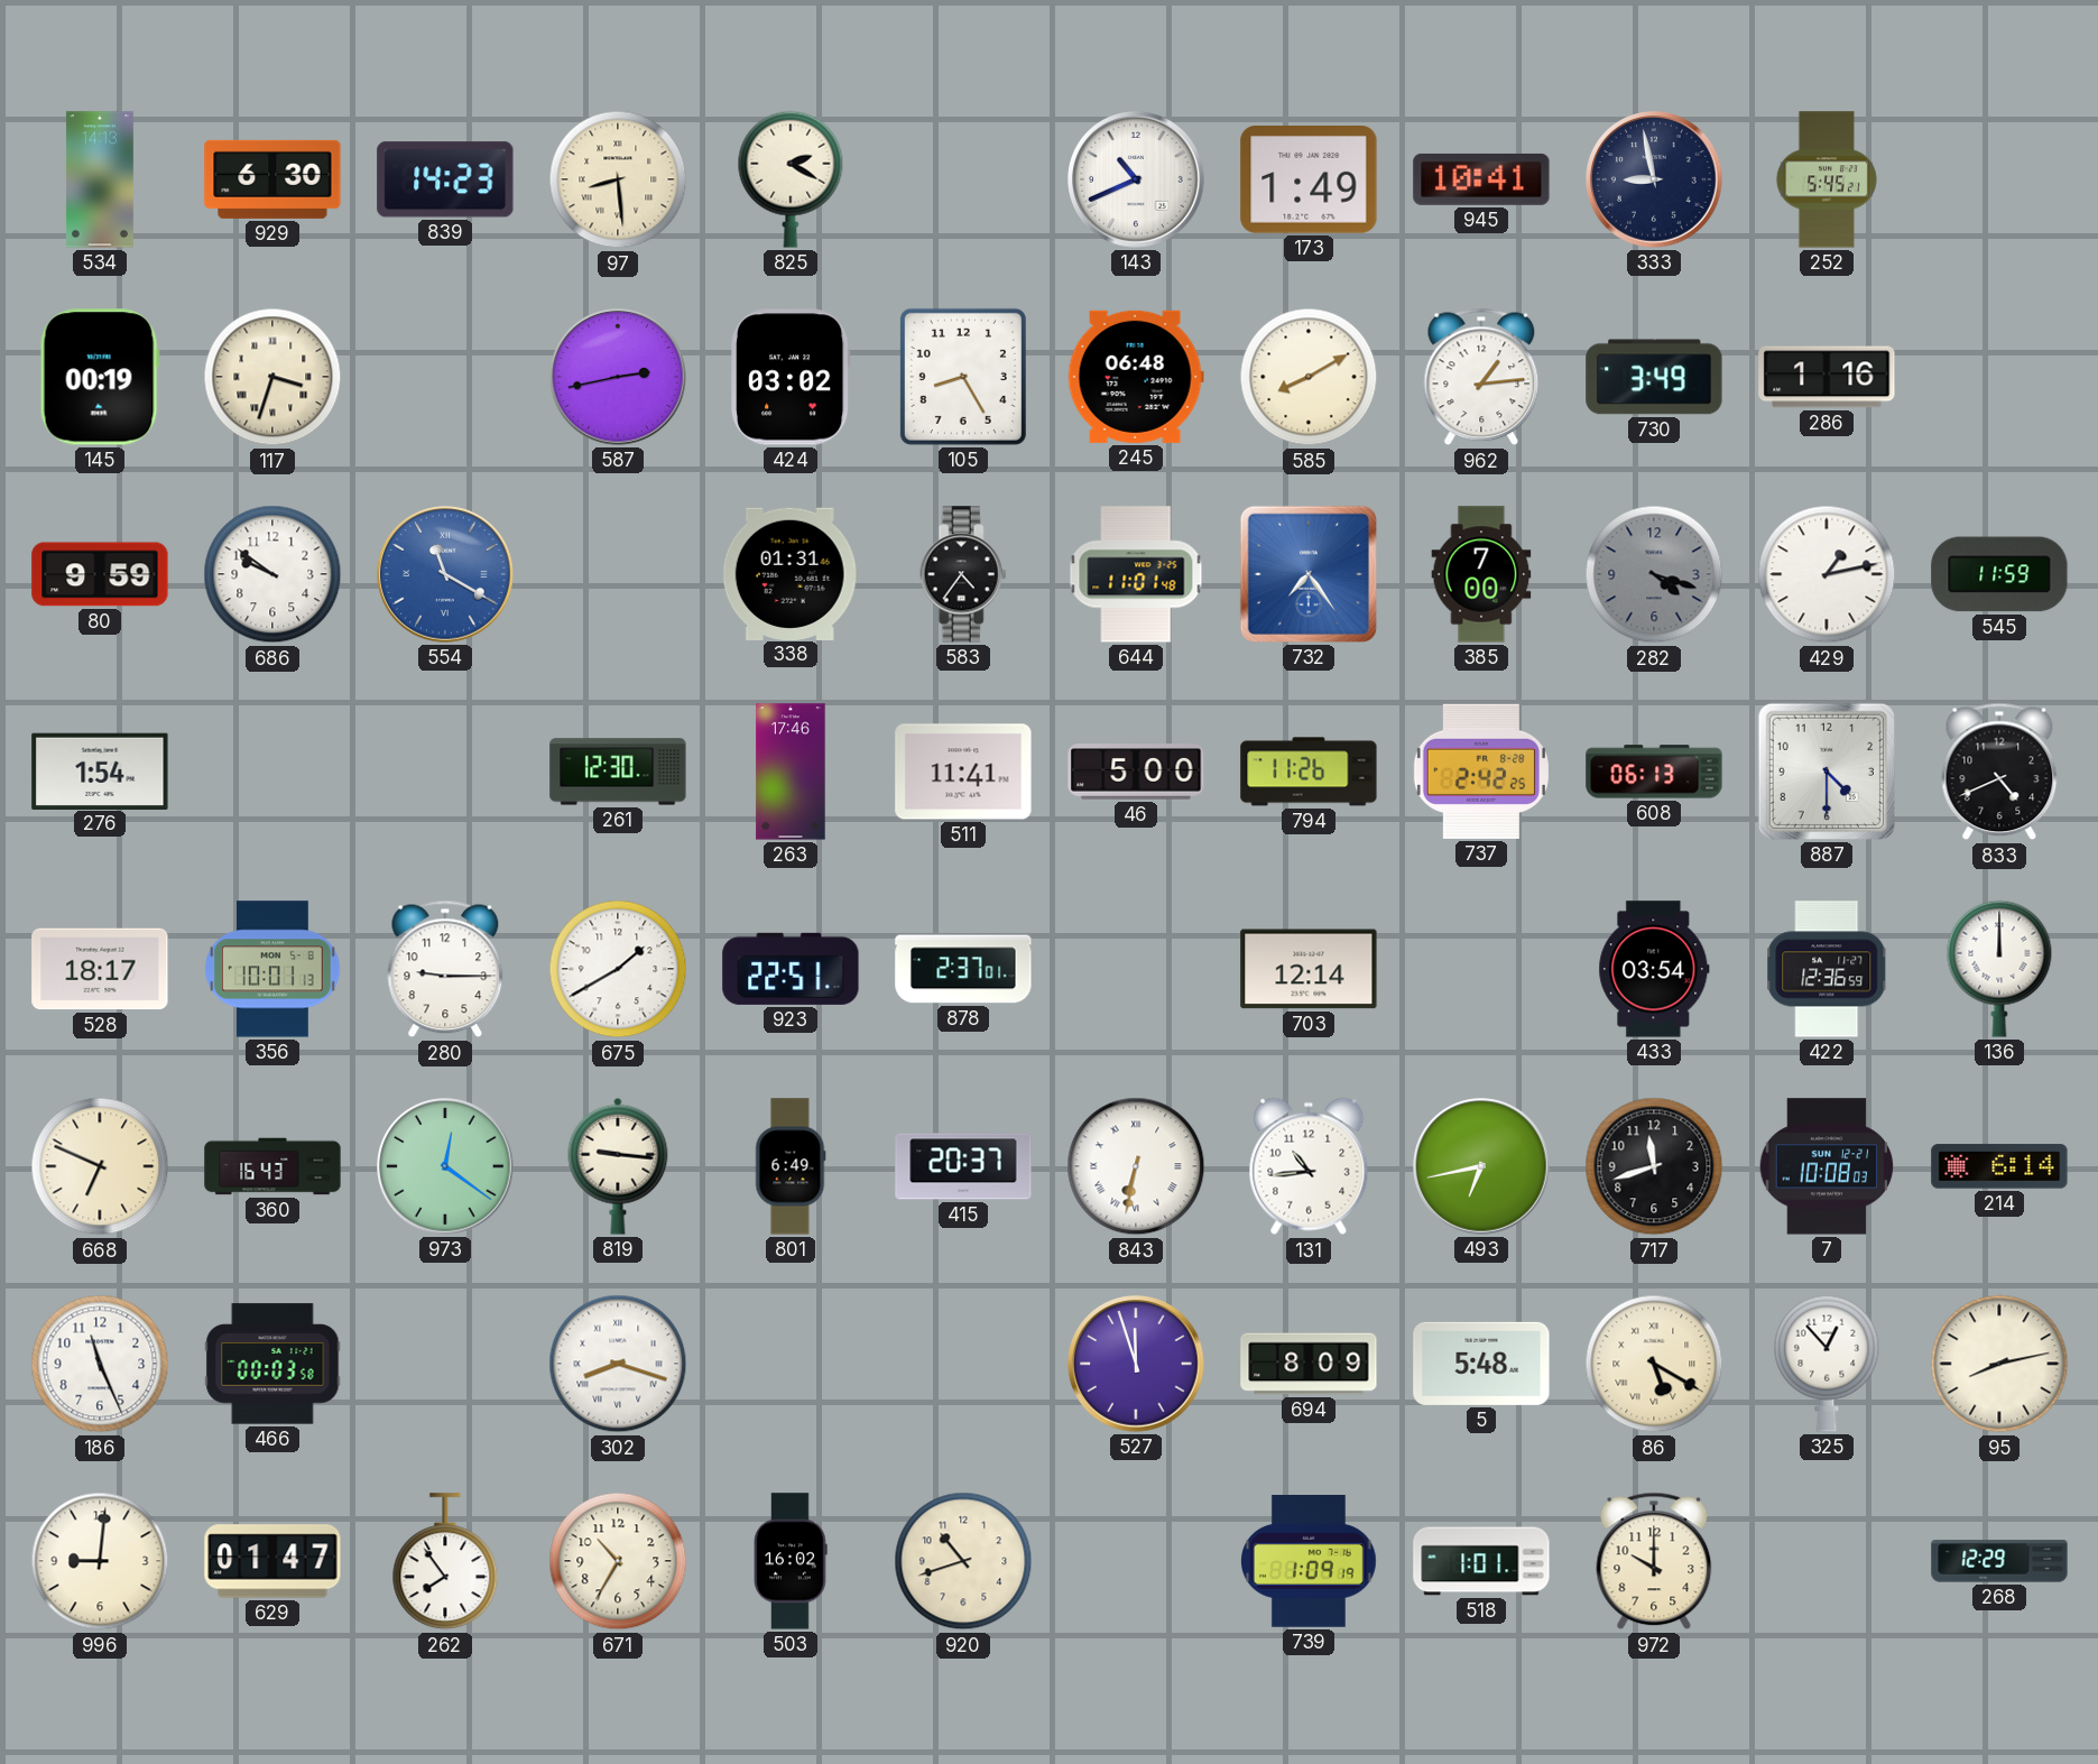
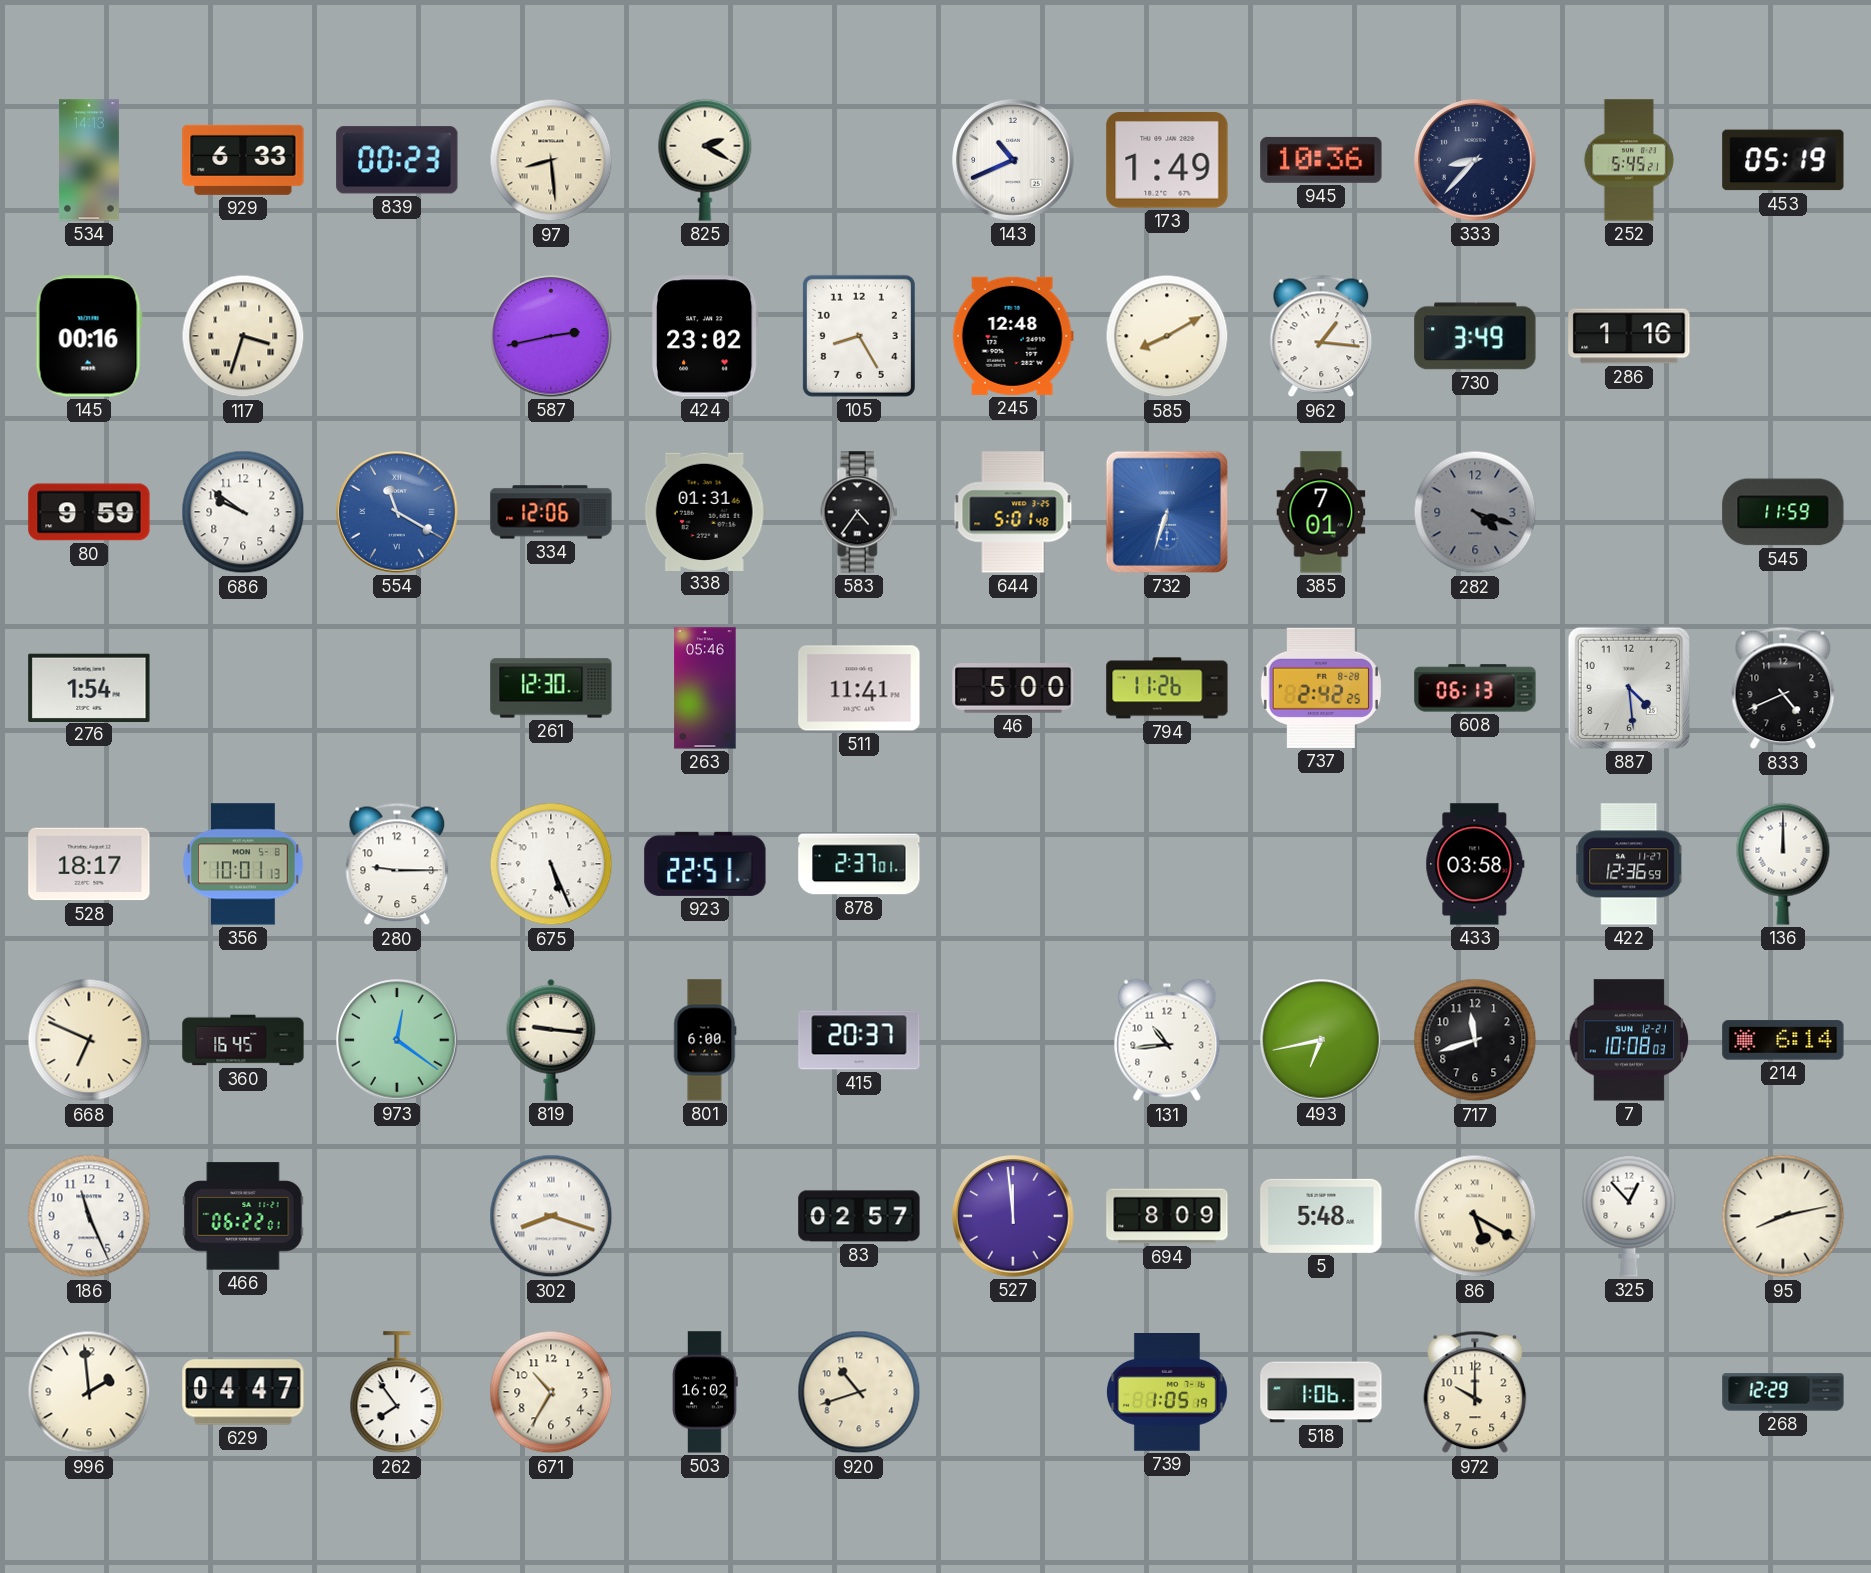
929: 6:30 -> 6:33 (243, 160)
839: 14:23 -> 00:23 (397, 160)
945: 10:41 -> 10:36 (1321, 160)
333: 8:58 -> 8:37 (1475, 160)
453: none -> 05:19 (1783, 160)
145: 00:19 -> 00:16 (89, 336)
424: 03:02 -> 23:02 (705, 336)
245: 06:48 -> 12:48 (1013, 336)
962: 1:14 -> 1:16 (1321, 336)
334: none -> 12:06 (551, 512)
644: 11:01 -> 5:01 (1013, 512)
732: 7:24 -> 6:33 (1167, 512)
385: 7:00 -> 7:01 (1321, 512)
429: 1:13 -> none (1827, 574)
263: 17:46 -> 05:46 (705, 688)
887: 4:30 -> 4:29 (1629, 688)
675: 1:40 -> 5:26 (551, 864)
703: 12:14 -> none (1309, 969)
433: 03:54 -> 03:58 (1475, 864)
360: 16:43 -> 16:45 (243, 1040)
801: 6:49 -> 6:00 (705, 1040)
843: 6:32 -> none (1136, 1166)
466: 00:03 -> 06:22 (243, 1216)
83: none -> 02:57 (859, 1216)
527: 11:57 -> 11:59 (1013, 1216)
996: 9:01 -> 1:59 (89, 1392)
629: 01:47 -> 04:47 (243, 1392)
739: 1:09 -> 1:05 (1168, 1393)
518: 1:01 -> 1:06 (1321, 1392)
